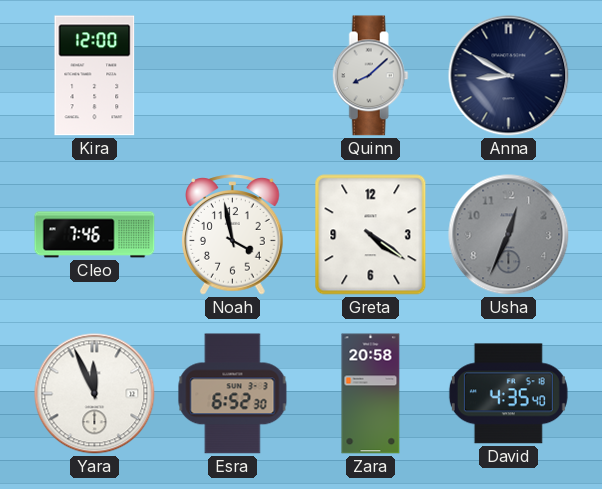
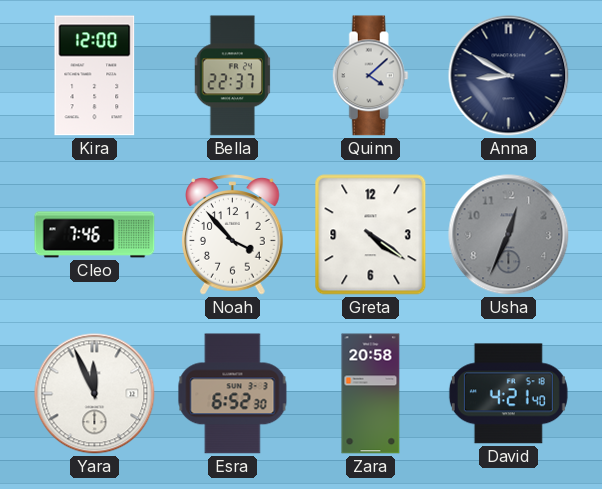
Bella: none -> 22:37 (232, 76)
Quinn: 8:08 -> 4:08 (370, 76)
Noah: 3:58 -> 3:53 (233, 235)
David: 4:35 -> 4:21 (508, 394)
